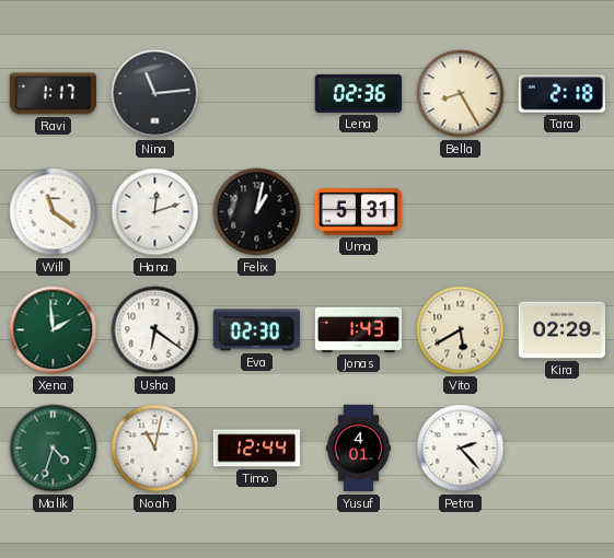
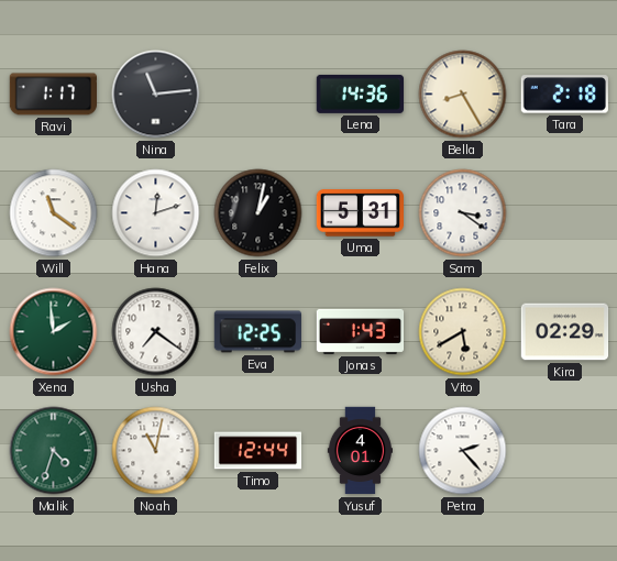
Lena: 02:36 -> 14:36 (361, 94)
Sam: none -> 3:21 (463, 213)
Usha: 6:21 -> 7:21 (156, 332)
Eva: 02:30 -> 12:25 (257, 332)
